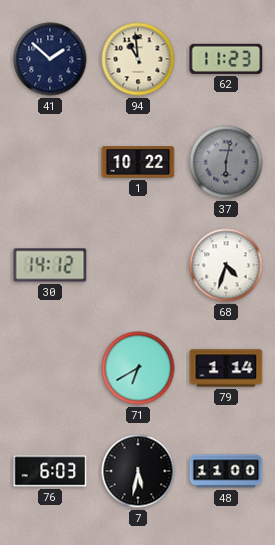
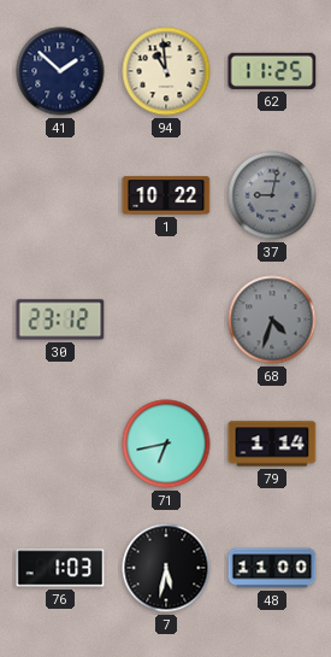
62: 11:23 -> 11:25 (272, 71)
37: 6:02 -> 9:02 (272, 195)
30: 14:12 -> 23:12 (60, 319)
68 dial: white -> grey (272, 319)
71: 6:40 -> 6:43 (166, 444)
76: 6:03 -> 1:03 (60, 568)
